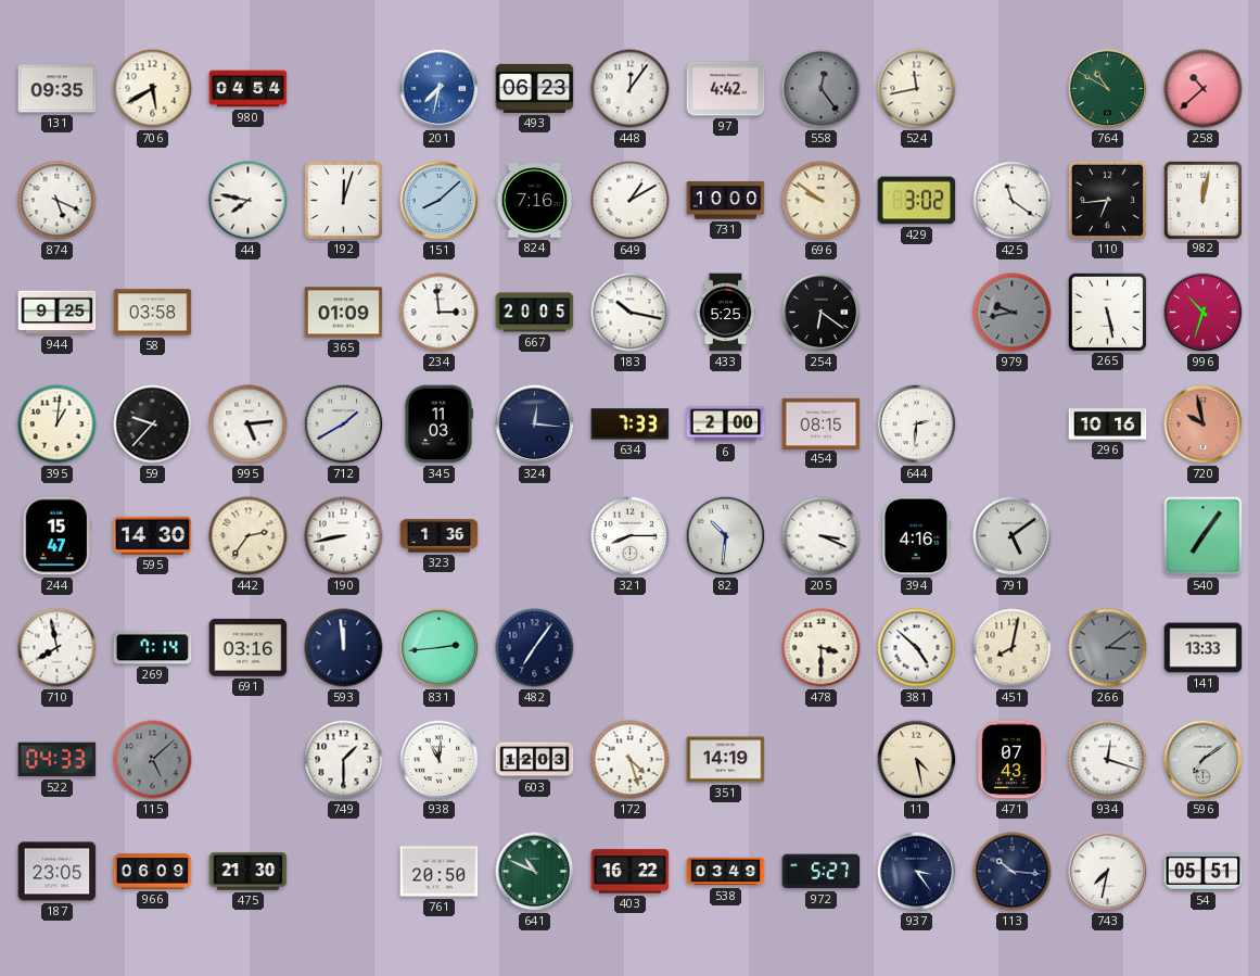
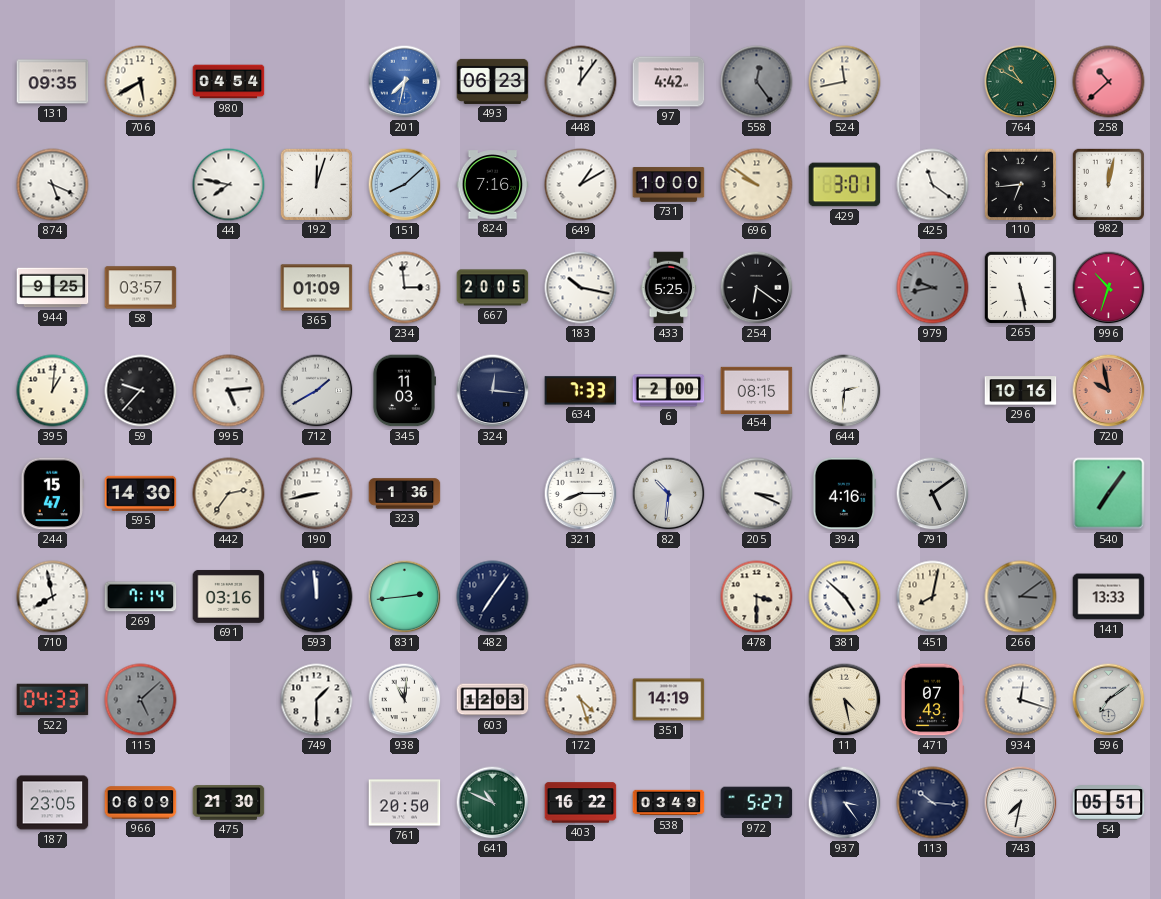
429: 3:02 -> 3:01 (845, 185)
58: 03:58 -> 03:57 (141, 288)
